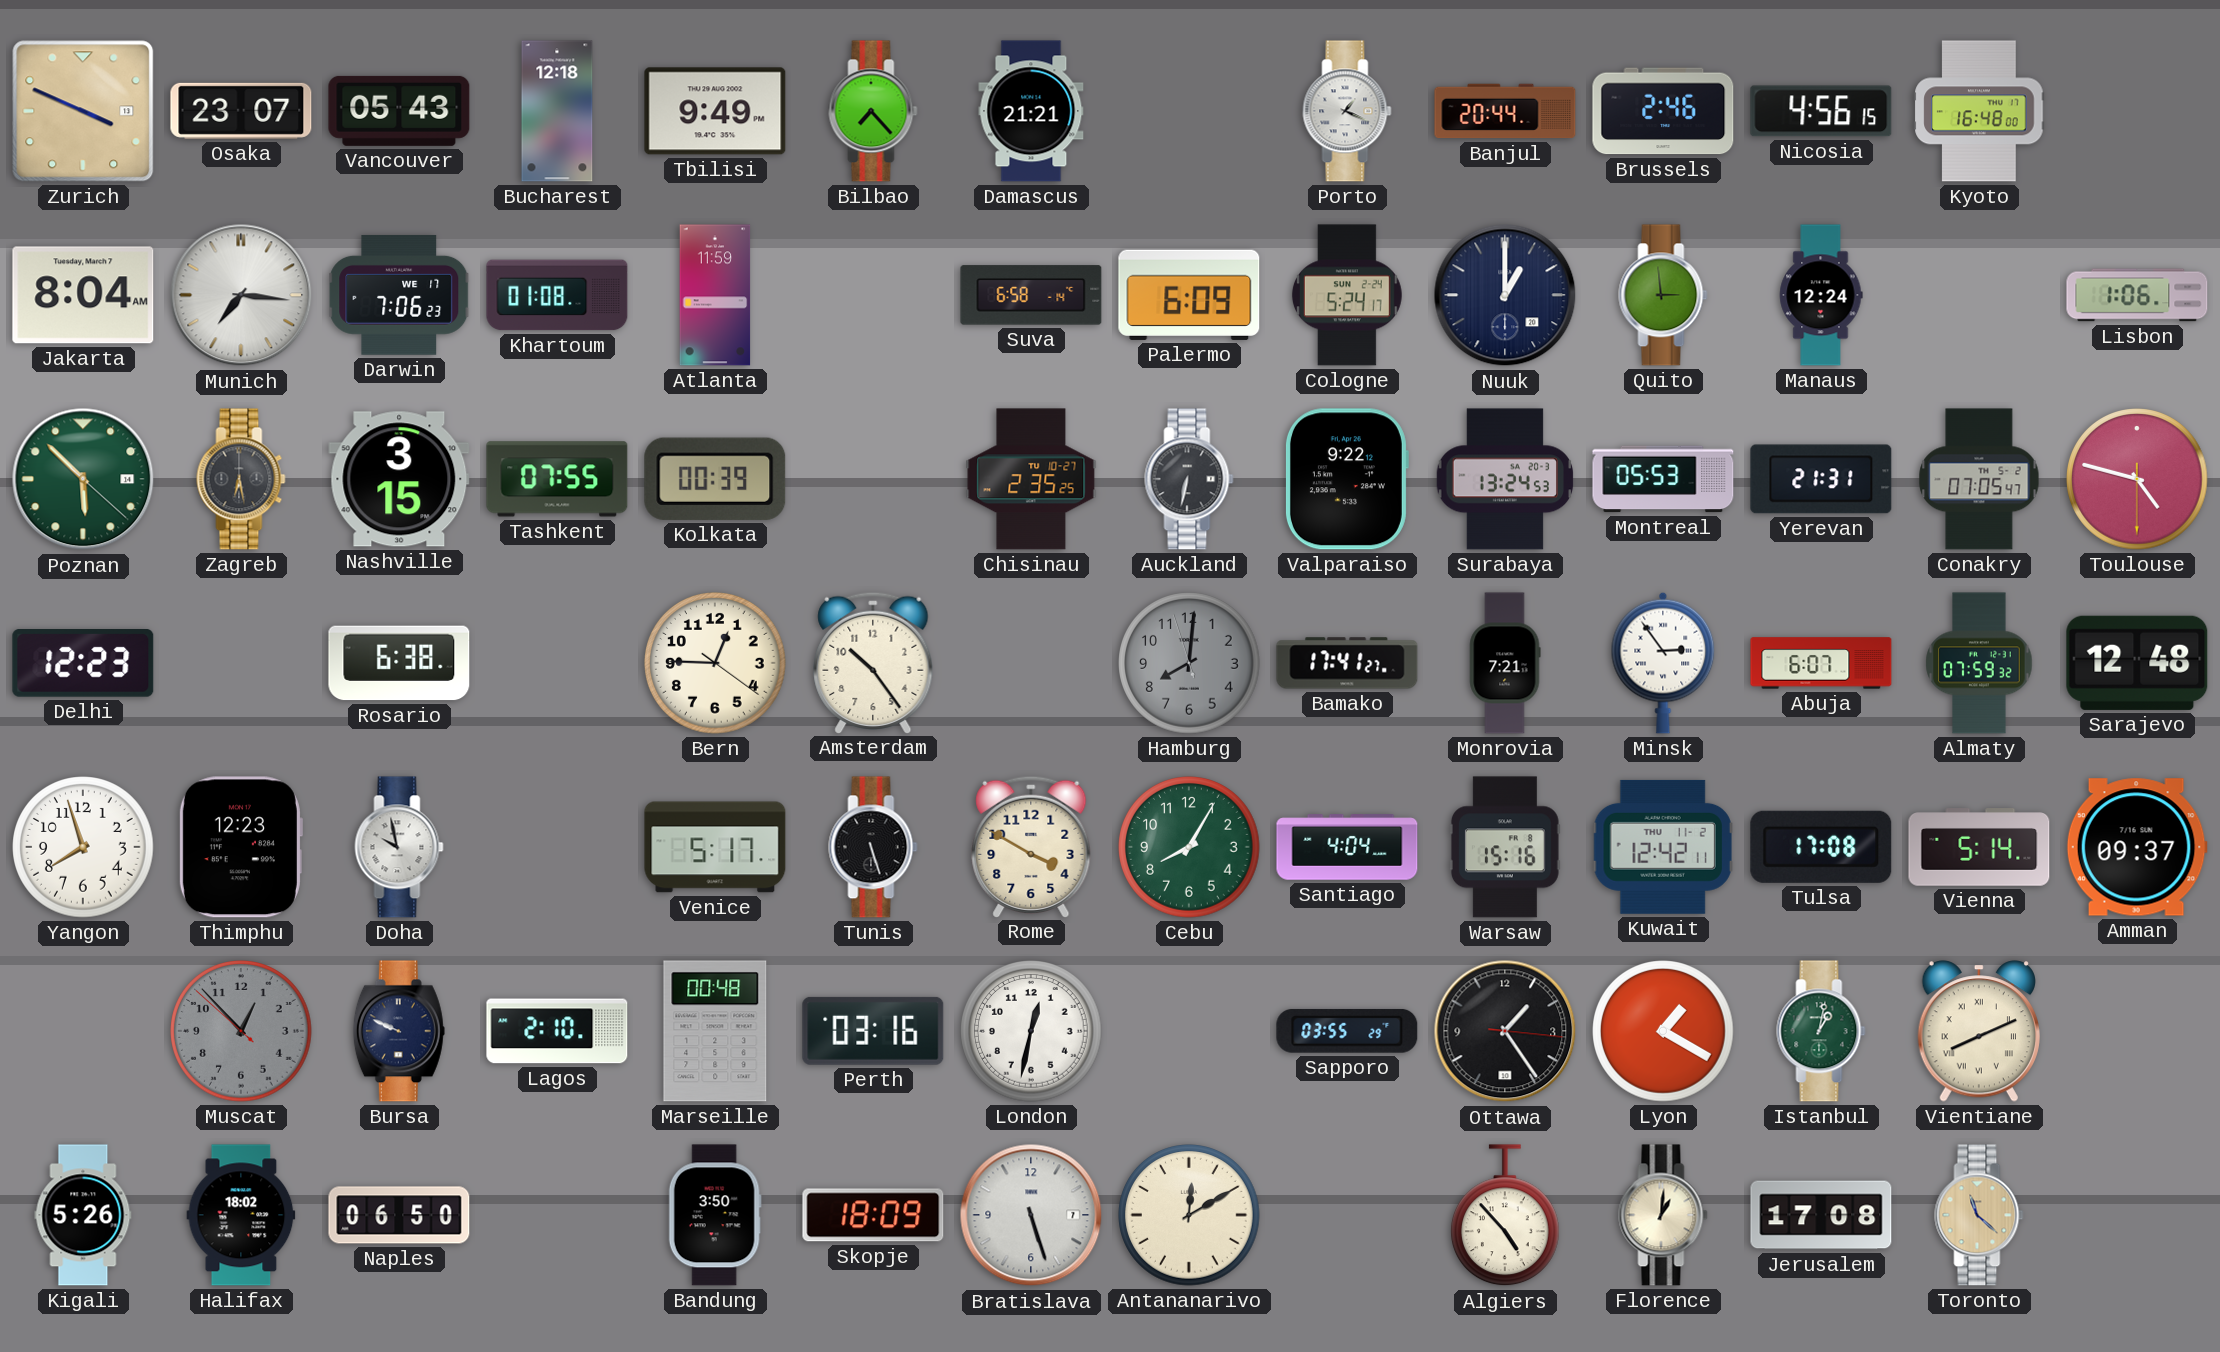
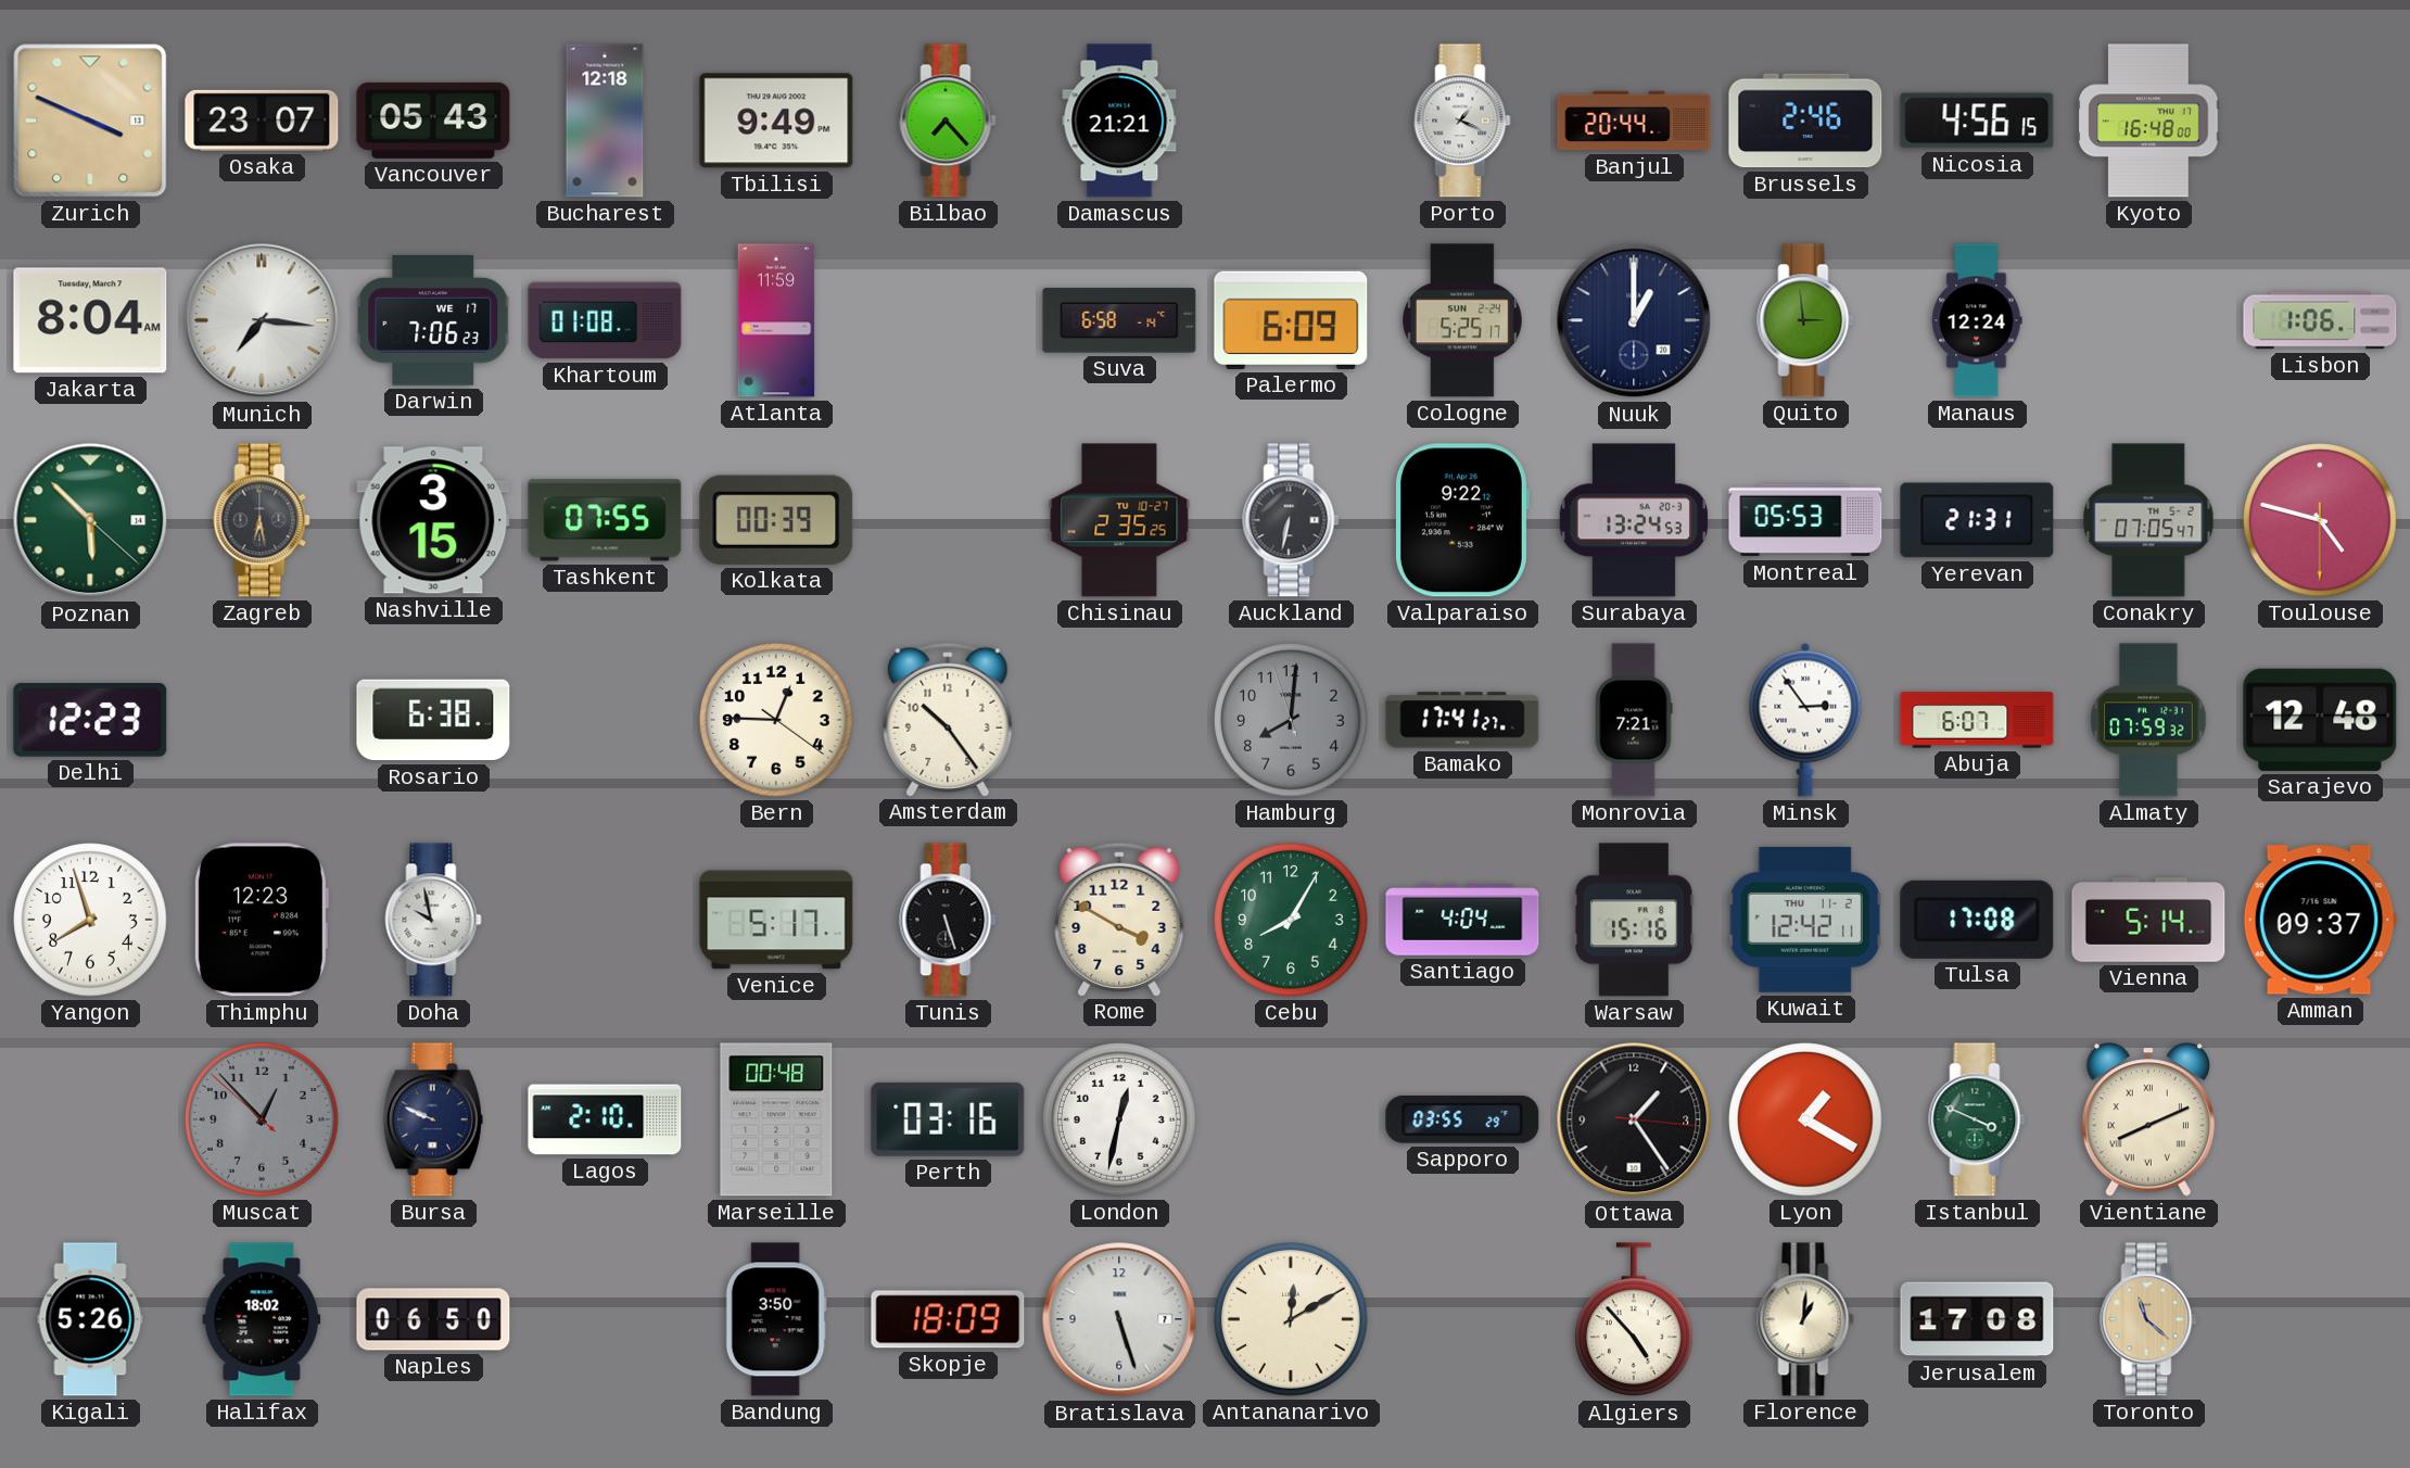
Cologne: 5:24 -> 5:25 (1462, 320)
Istanbul: 1:02 -> 3:49 (1977, 1119)
